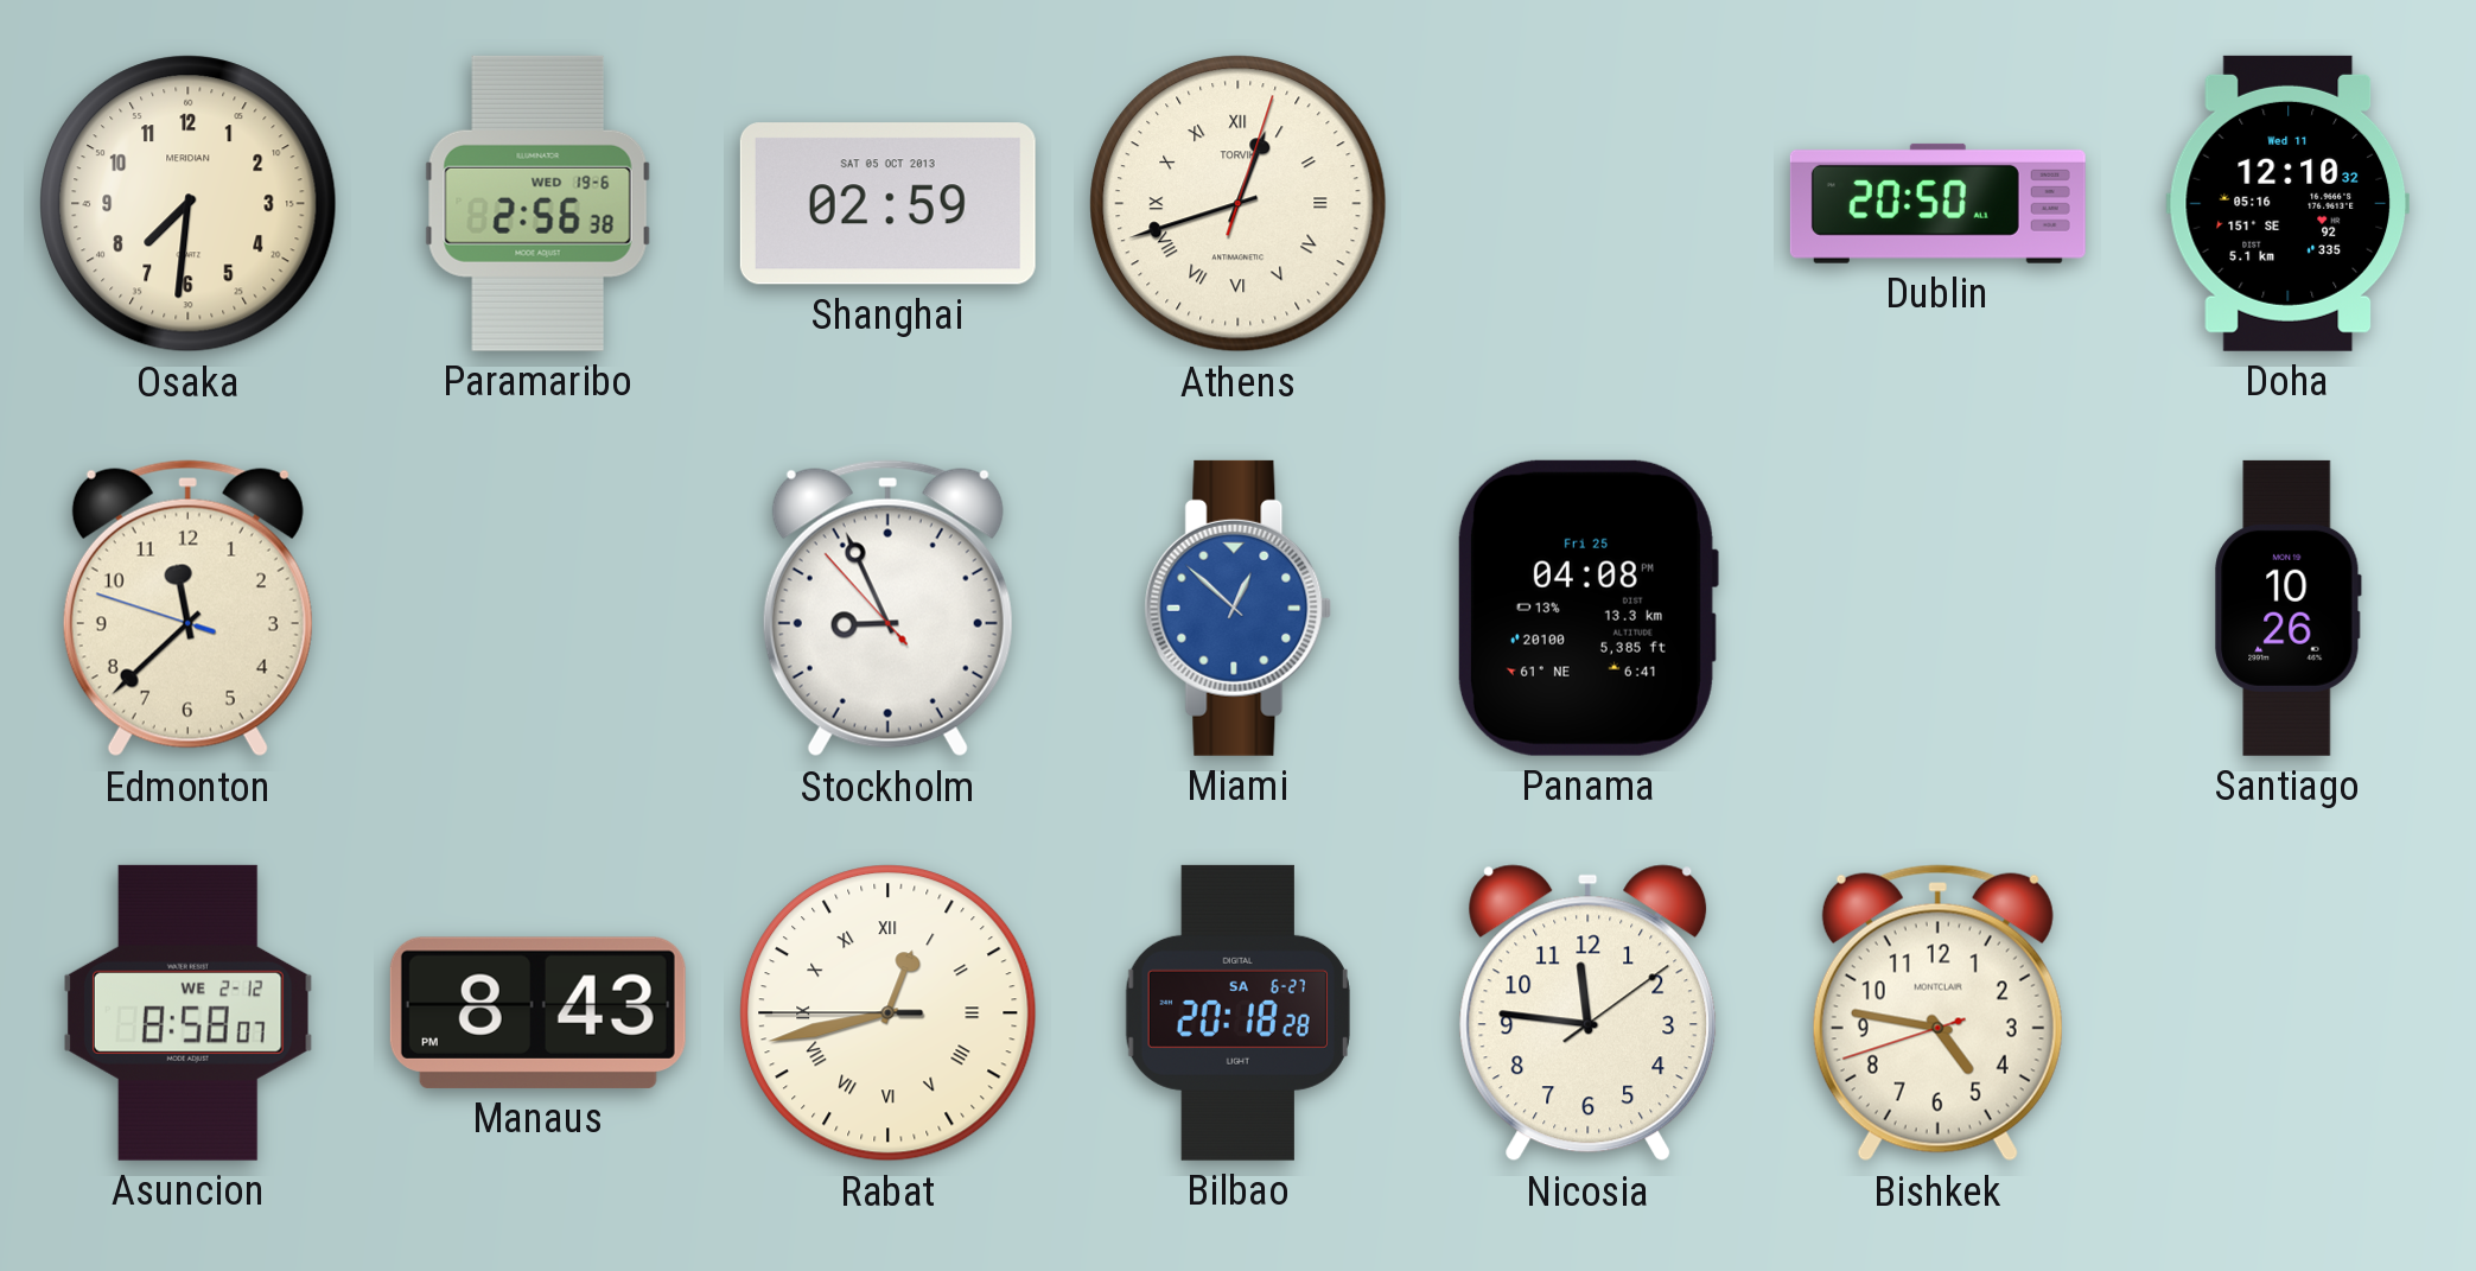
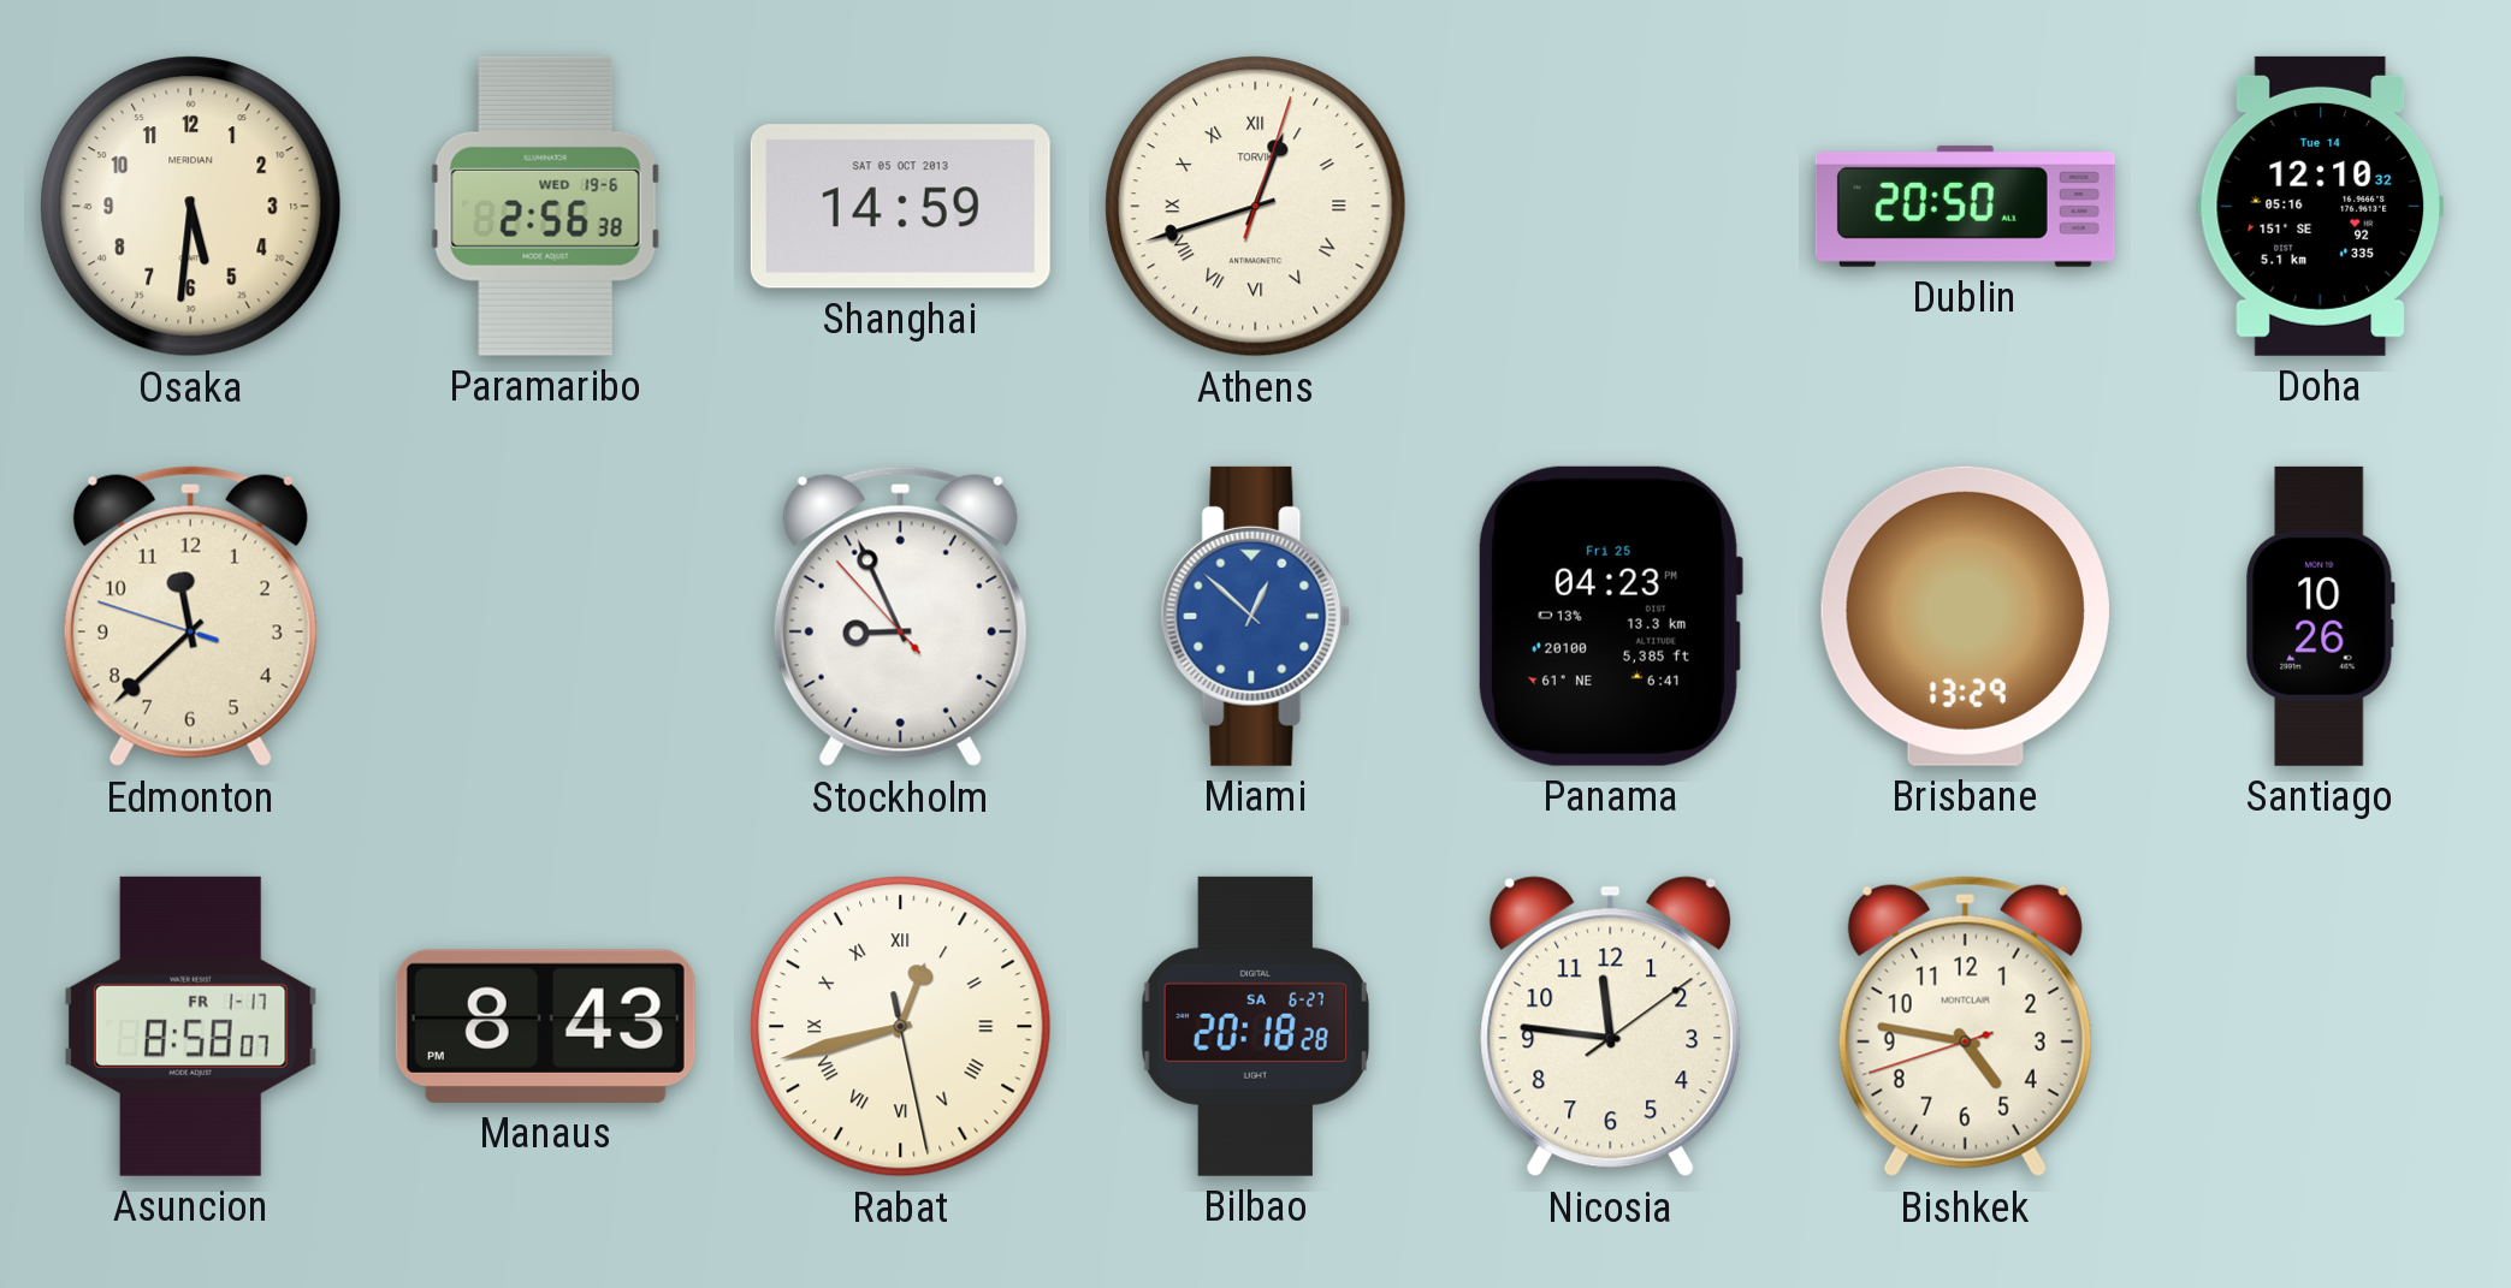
Osaka: 7:31 -> 5:31 (191, 207)
Shanghai: 02:59 -> 14:59 (900, 207)
Doha date: Wed 11 -> Tue 14 (2321, 206)
Panama: 04:08 -> 04:23 (1610, 616)
Brisbane: none -> 13:29 (1965, 616)
Asuncion date: WE 2-12 -> FR 1-17 (190, 1026)
Rabat: 12:42:45 -> 12:42:28 (901, 1027)
